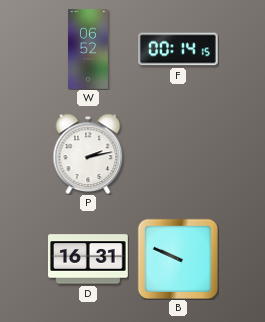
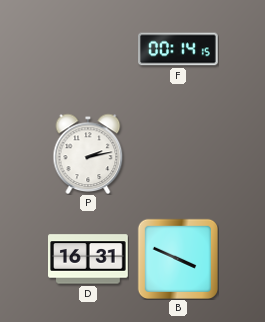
W: 06:52 -> none (88, 49)
B: 9:49 -> 3:49 (177, 258)
